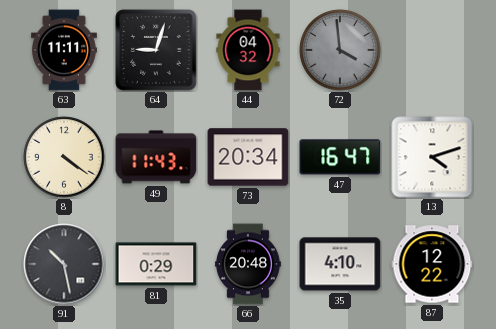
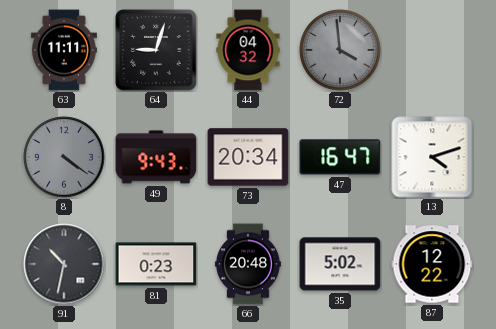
8 dial: cream -> grey (64, 157)
49: 11:43 -> 9:43 (156, 157)
91: 10:28 -> 10:32 (64, 264)
81: 0:29 -> 0:23 (156, 264)
35: 4:10 -> 5:02 (340, 264)
